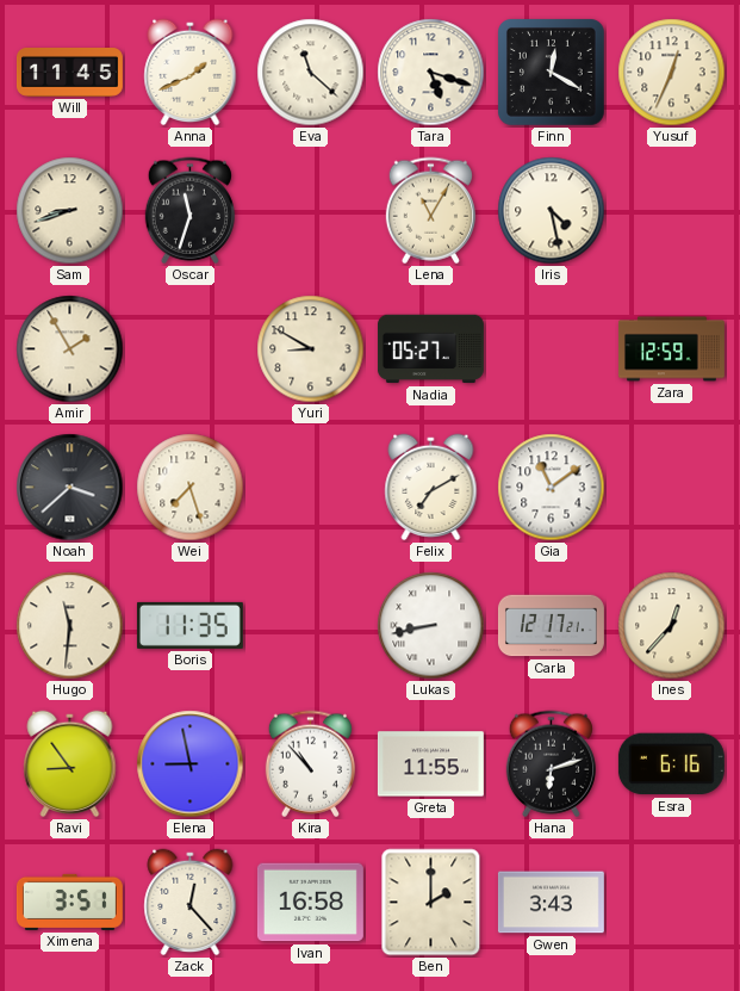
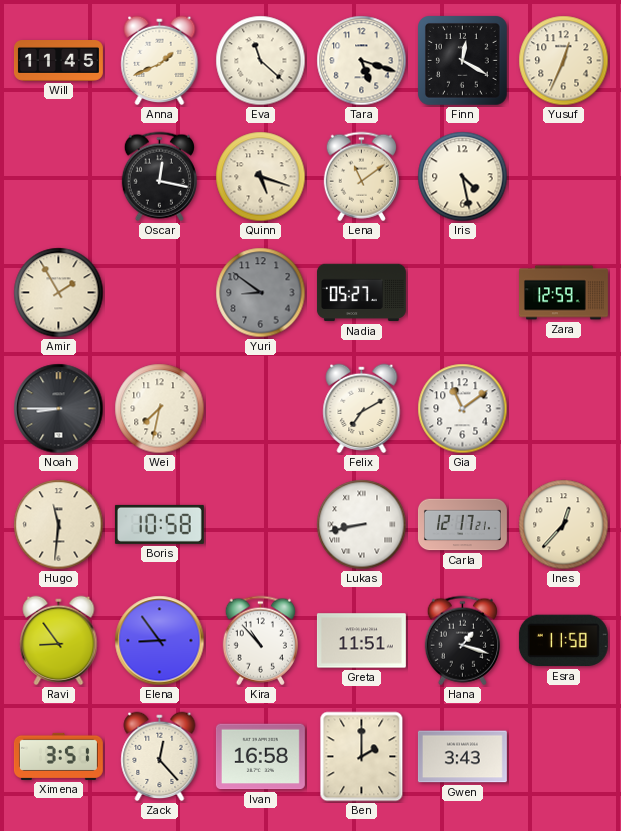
Sam: 8:42 -> none (70, 211)
Oscar: 11:33 -> 12:17 (159, 177)
Quinn: none -> 5:18 (261, 177)
Lena: 11:05 -> 11:09 (361, 177)
Yuri: 8:50 -> 8:51 (261, 293)
Yuri dial: cream -> grey (261, 293)
Noah: 3:38 -> 8:45 (59, 409)
Wei: 7:27 -> 7:32 (160, 409)
Boris: 11:35 -> 10:58 (159, 524)
Elena: 8:58 -> 8:54 (160, 641)
Greta: 11:55 -> 11:51 (361, 641)
Hana: 6:12 -> 1:18 (462, 641)
Esra: 6:16 -> 11:58 (563, 641)
